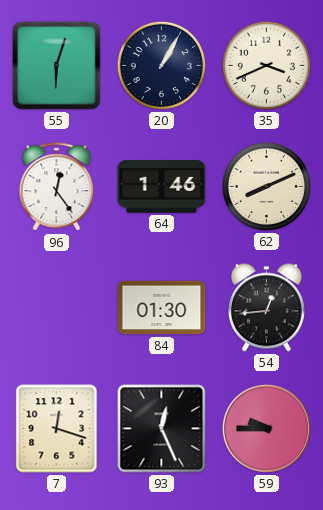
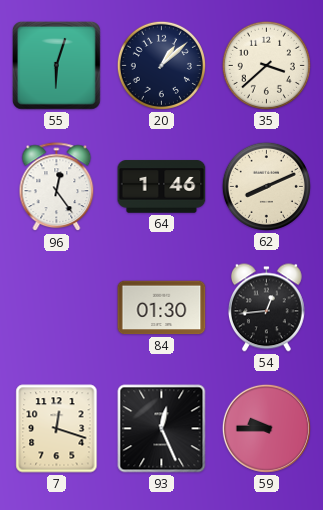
20: 1:05 -> 1:08 (161, 65)
35: 3:41 -> 3:38 (266, 65)
